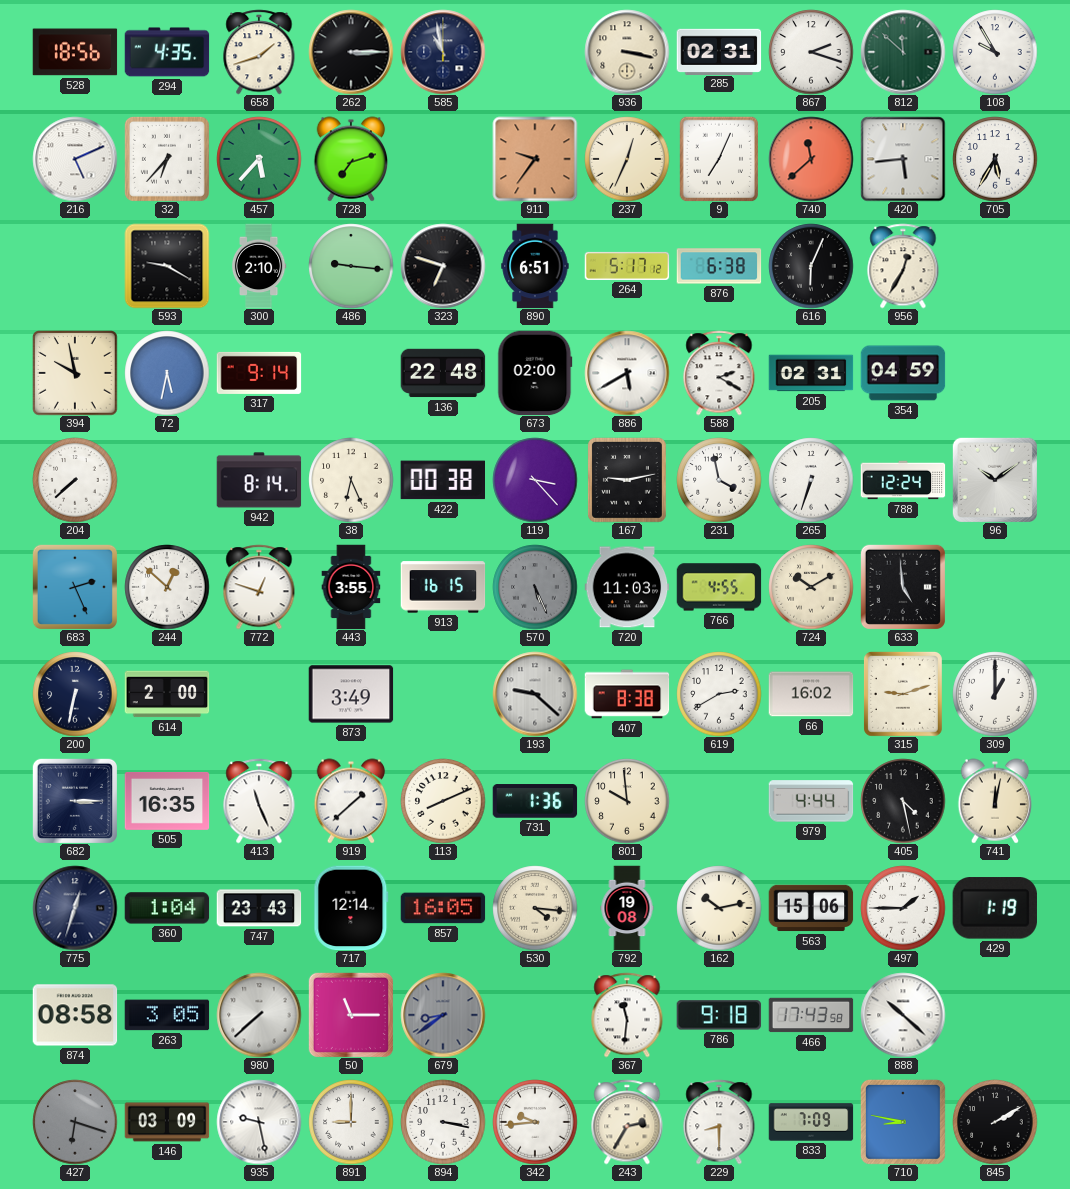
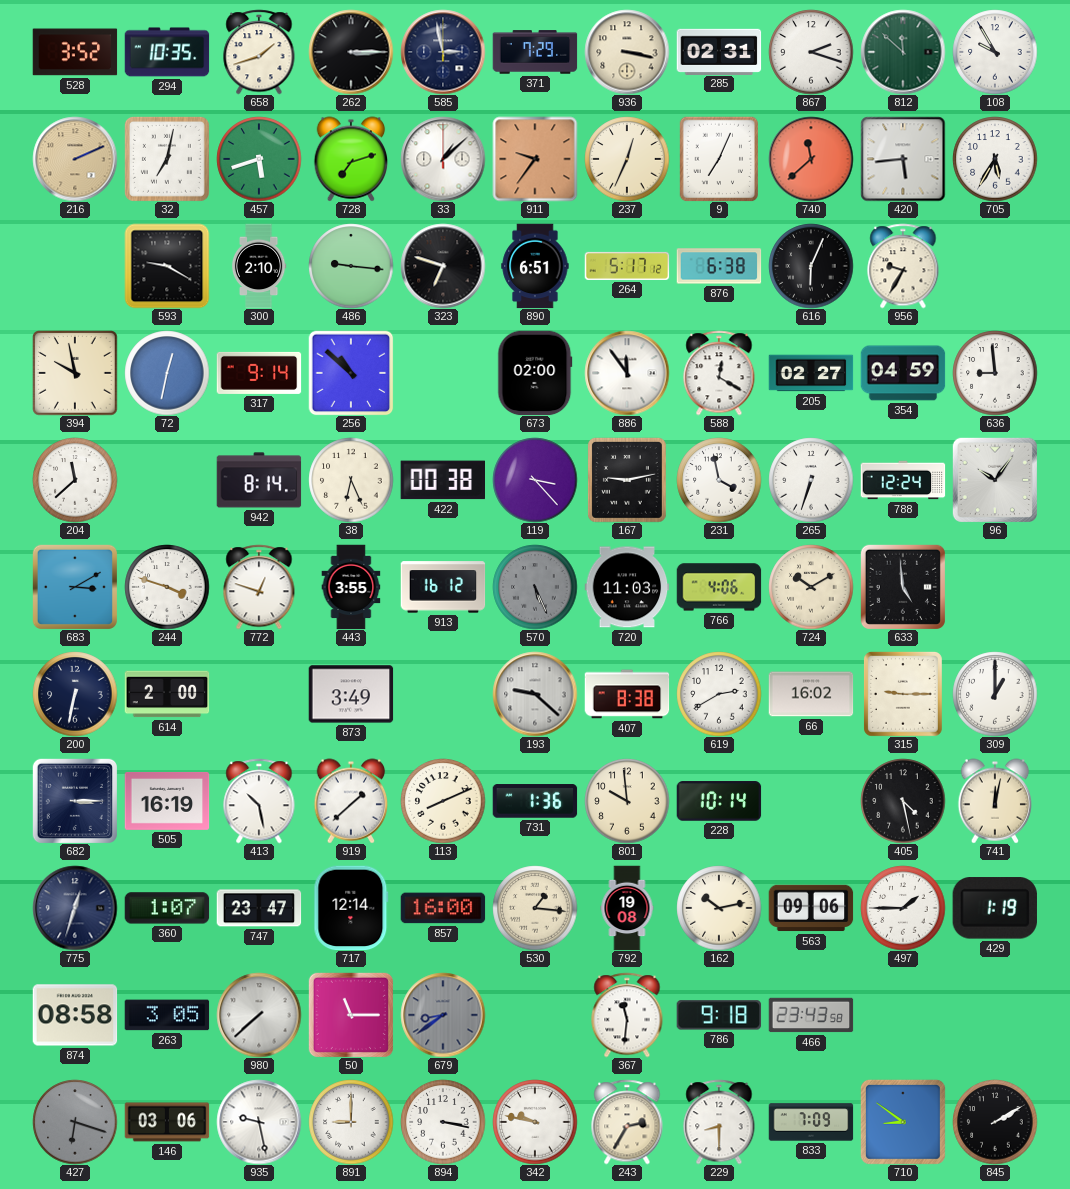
528: 18:56 -> 3:52 (75, 52)
294: 4:35 -> 10:35 (167, 52)
585: 10:58 -> 2:58 (443, 52)
371: none -> 7:29 (535, 52)
216: 5:11 -> 2:11 (75, 159)
216 dial: white -> champagne (75, 159)
32: 6:37 -> 7:02 (167, 159)
457: 5:37 -> 5:42 (259, 159)
33: none -> 1:08 (443, 159)
956: 12:35 -> 9:35 (903, 266)
72: 5:32 -> 12:32 (167, 373)
256: none -> 10:52 (351, 373)
136: 22:48 -> none (443, 373)
886: 5:40 -> 11:54 (627, 373)
588: 2:20 -> 12:20 (719, 373)
205: 02:31 -> 02:27 (811, 373)
636: none -> 8:59 (995, 373)
204: 7:38 -> 11:38 (75, 480)
96: 10:09 -> 10:06 (995, 480)
683: 2:26 -> 3:10 (75, 587)
244: 12:52 -> 3:48 (167, 587)
913: 16:15 -> 16:12 (443, 587)
766: 4:55 -> 4:06 (719, 587)
315: 9:12 -> 9:15 (903, 694)
505: 16:35 -> 16:19 (167, 801)
413: 11:26 -> 10:28 (259, 801)
228: none -> 10:14 (719, 801)
979: 4:44 -> none (811, 801)
360: 1:04 -> 1:07 (167, 908)
747: 23:43 -> 23:47 (259, 908)
857: 16:05 -> 16:00 (443, 908)
530: 4:16 -> 1:16 (535, 908)
563: 15:06 -> 09:06 (811, 908)
466: 17:43 -> 23:43 (811, 1015)
888: 10:22 -> none (903, 1015)
146: 03:09 -> 03:06 (167, 1122)
342: 9:44 -> 9:47 (535, 1122)
710: 8:47 -> 8:51 (903, 1122)
